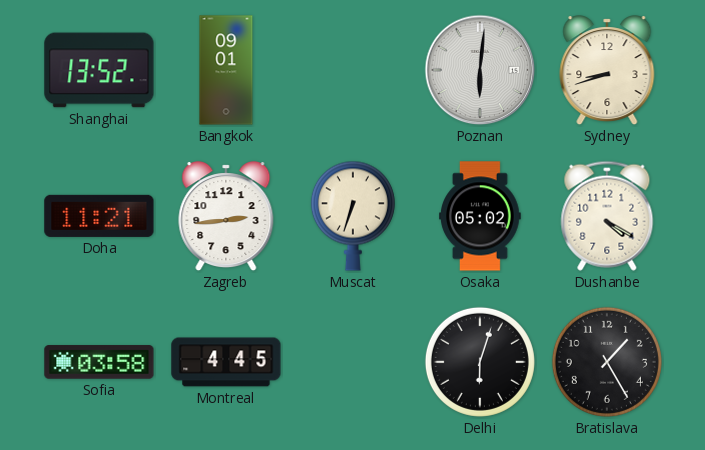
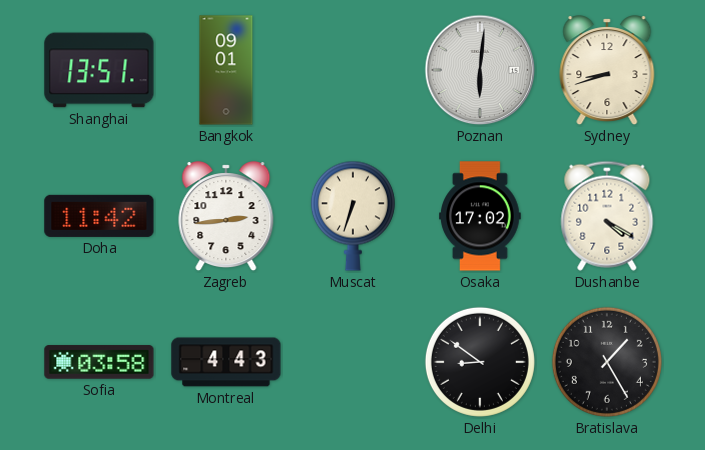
Shanghai: 13:52 -> 13:51 (99, 70)
Doha: 11:21 -> 11:42 (99, 216)
Osaka: 05:02 -> 17:02 (481, 216)
Montreal: 4:45 -> 4:43 (226, 362)
Delhi: 6:03 -> 8:51 (480, 362)
